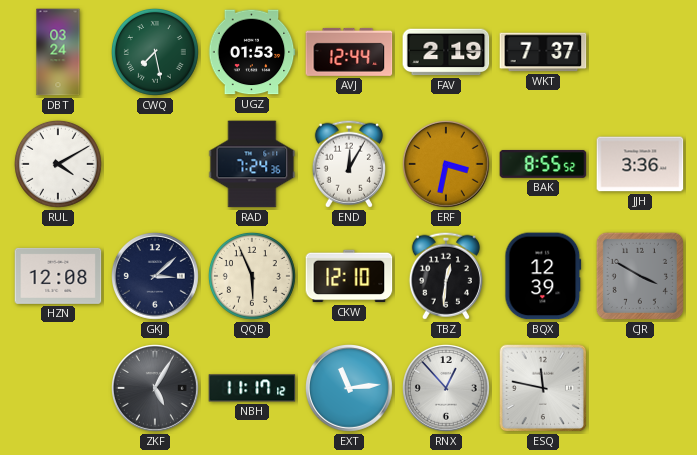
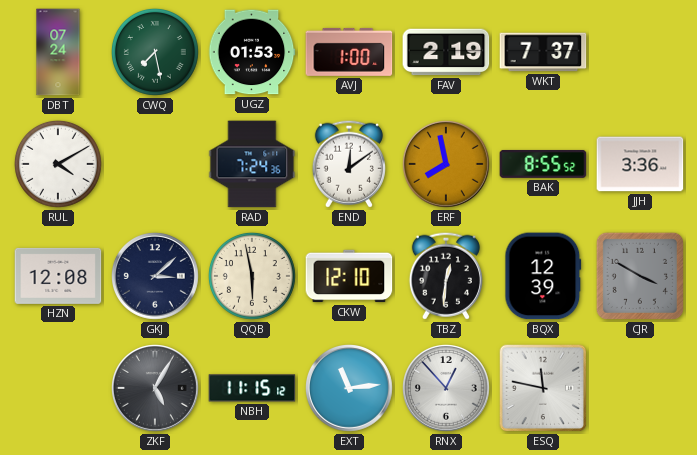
DBT: 03:24 -> 07:24 (58, 52)
AVJ: 12:44 -> 1:00 (349, 52)
END: 12:05 -> 12:09 (349, 164)
ERF: 3:32 -> 7:58 (447, 165)
QQB: 5:56 -> 5:58 (252, 276)
NBH: 11:17 -> 11:15 (252, 388)
